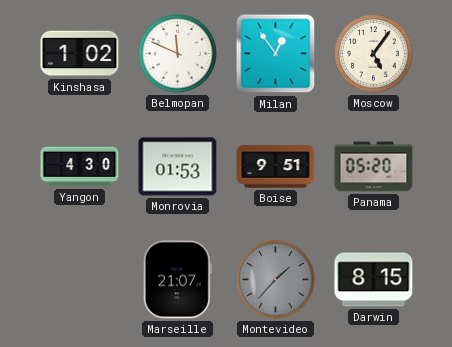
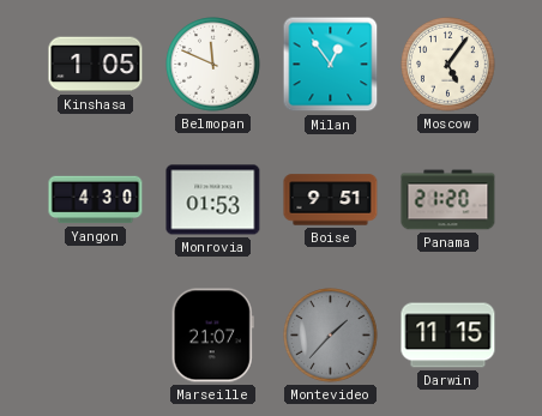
Kinshasa: 1:02 -> 1:05 (96, 65)
Panama: 05:20 -> 21:20 (448, 200)
Darwin: 8:15 -> 11:15 (448, 336)
